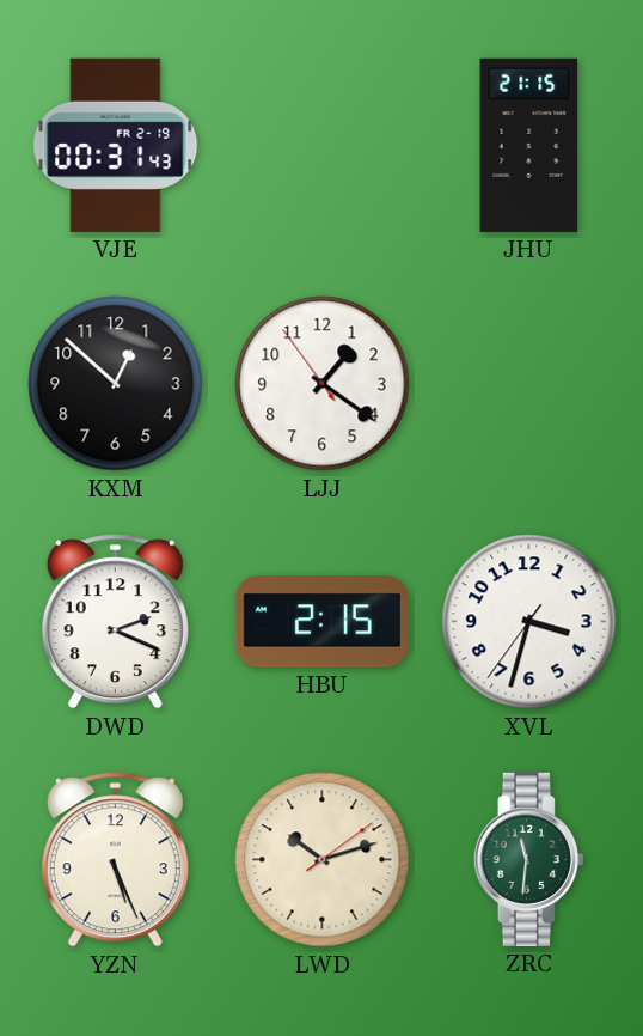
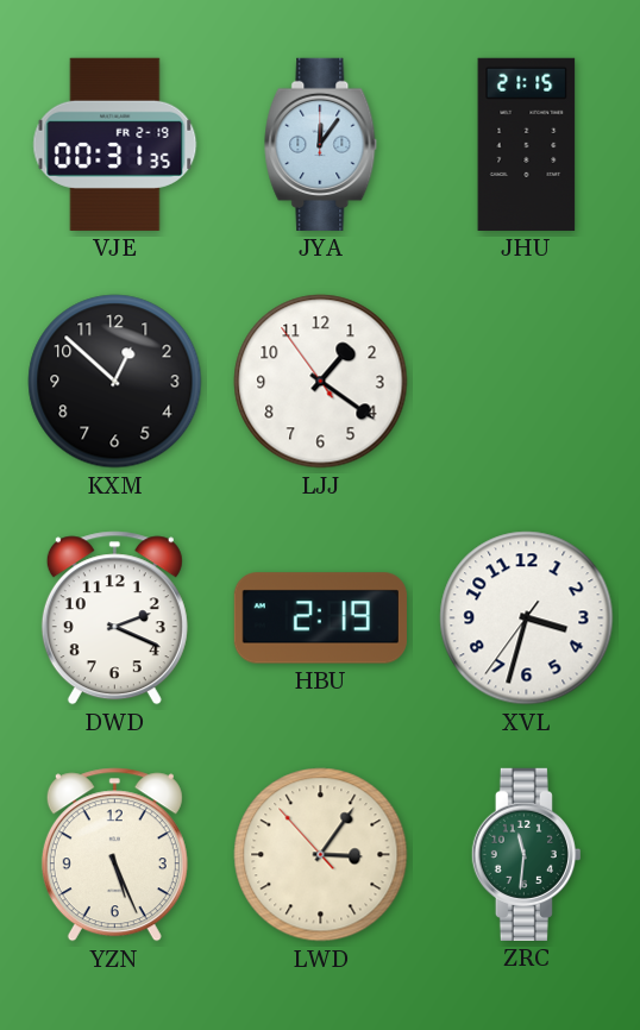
VJE: 00:31:43 -> 00:31:35 (115, 144)
JYA: none -> 12:06 (321, 144)
HBU: 2:15 -> 2:19 (320, 618)
LWD: 10:12 -> 3:05 (321, 855)
